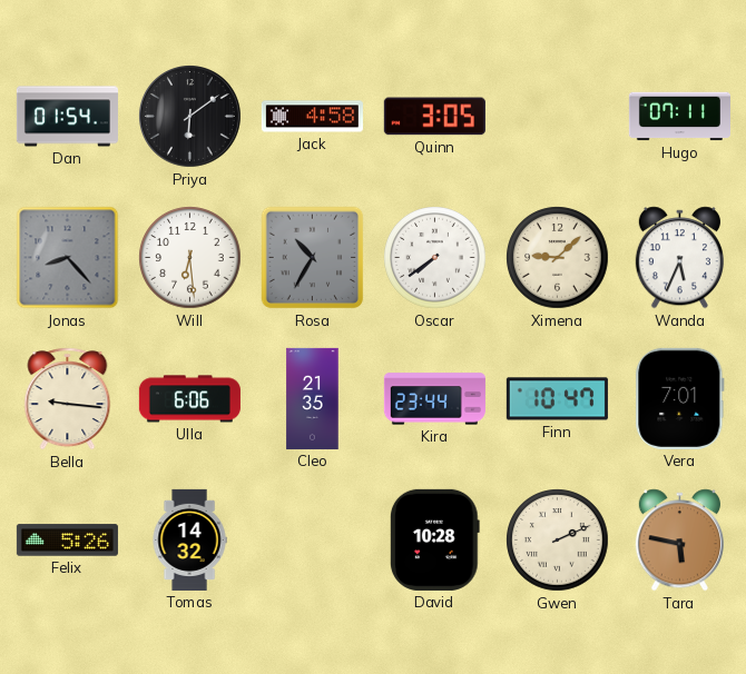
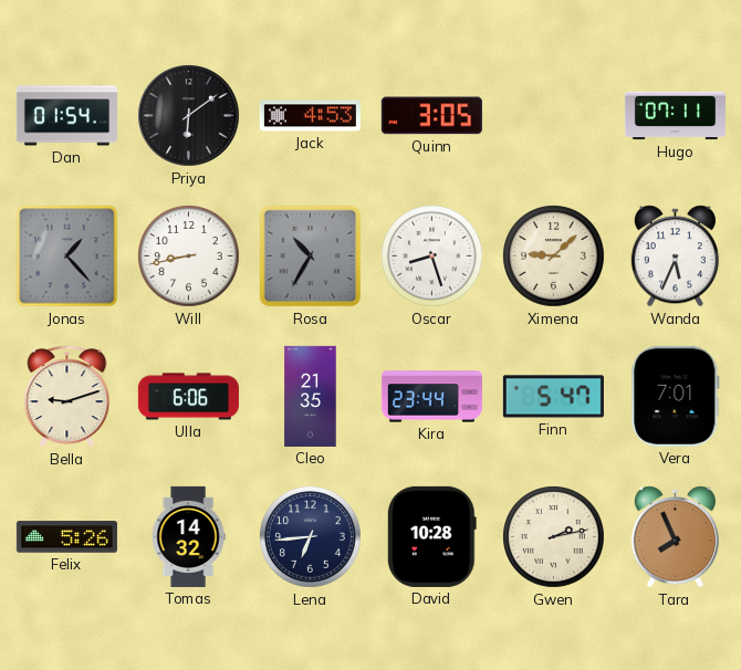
Jack: 4:58 -> 4:53 (310, 116)
Jonas: 8:23 -> 1:23 (67, 257)
Will: 6:29 -> 8:43 (189, 257)
Oscar: 7:39 -> 8:27 (432, 257)
Bella: 9:16 -> 9:12 (67, 397)
Finn: 10:47 -> 5:47 (553, 397)
Lena: none -> 6:44 (311, 537)
Gwen: 2:11 -> 2:13 (554, 537)
Tara: 5:47 -> 7:56 (675, 537)
